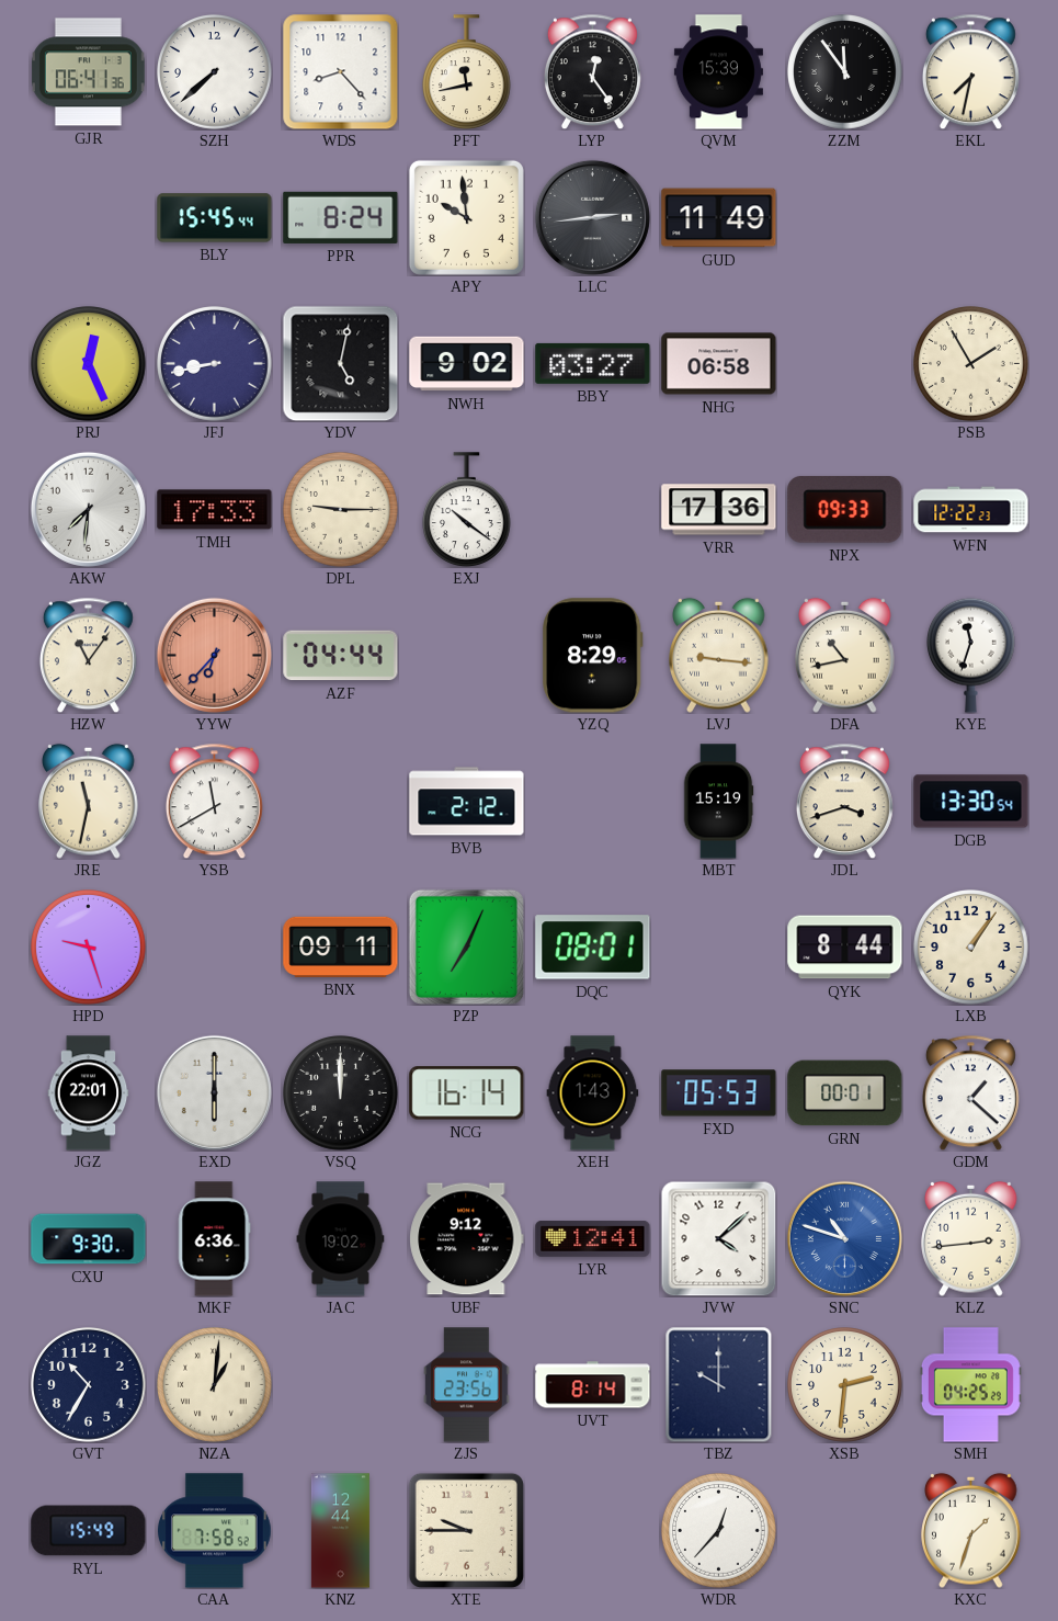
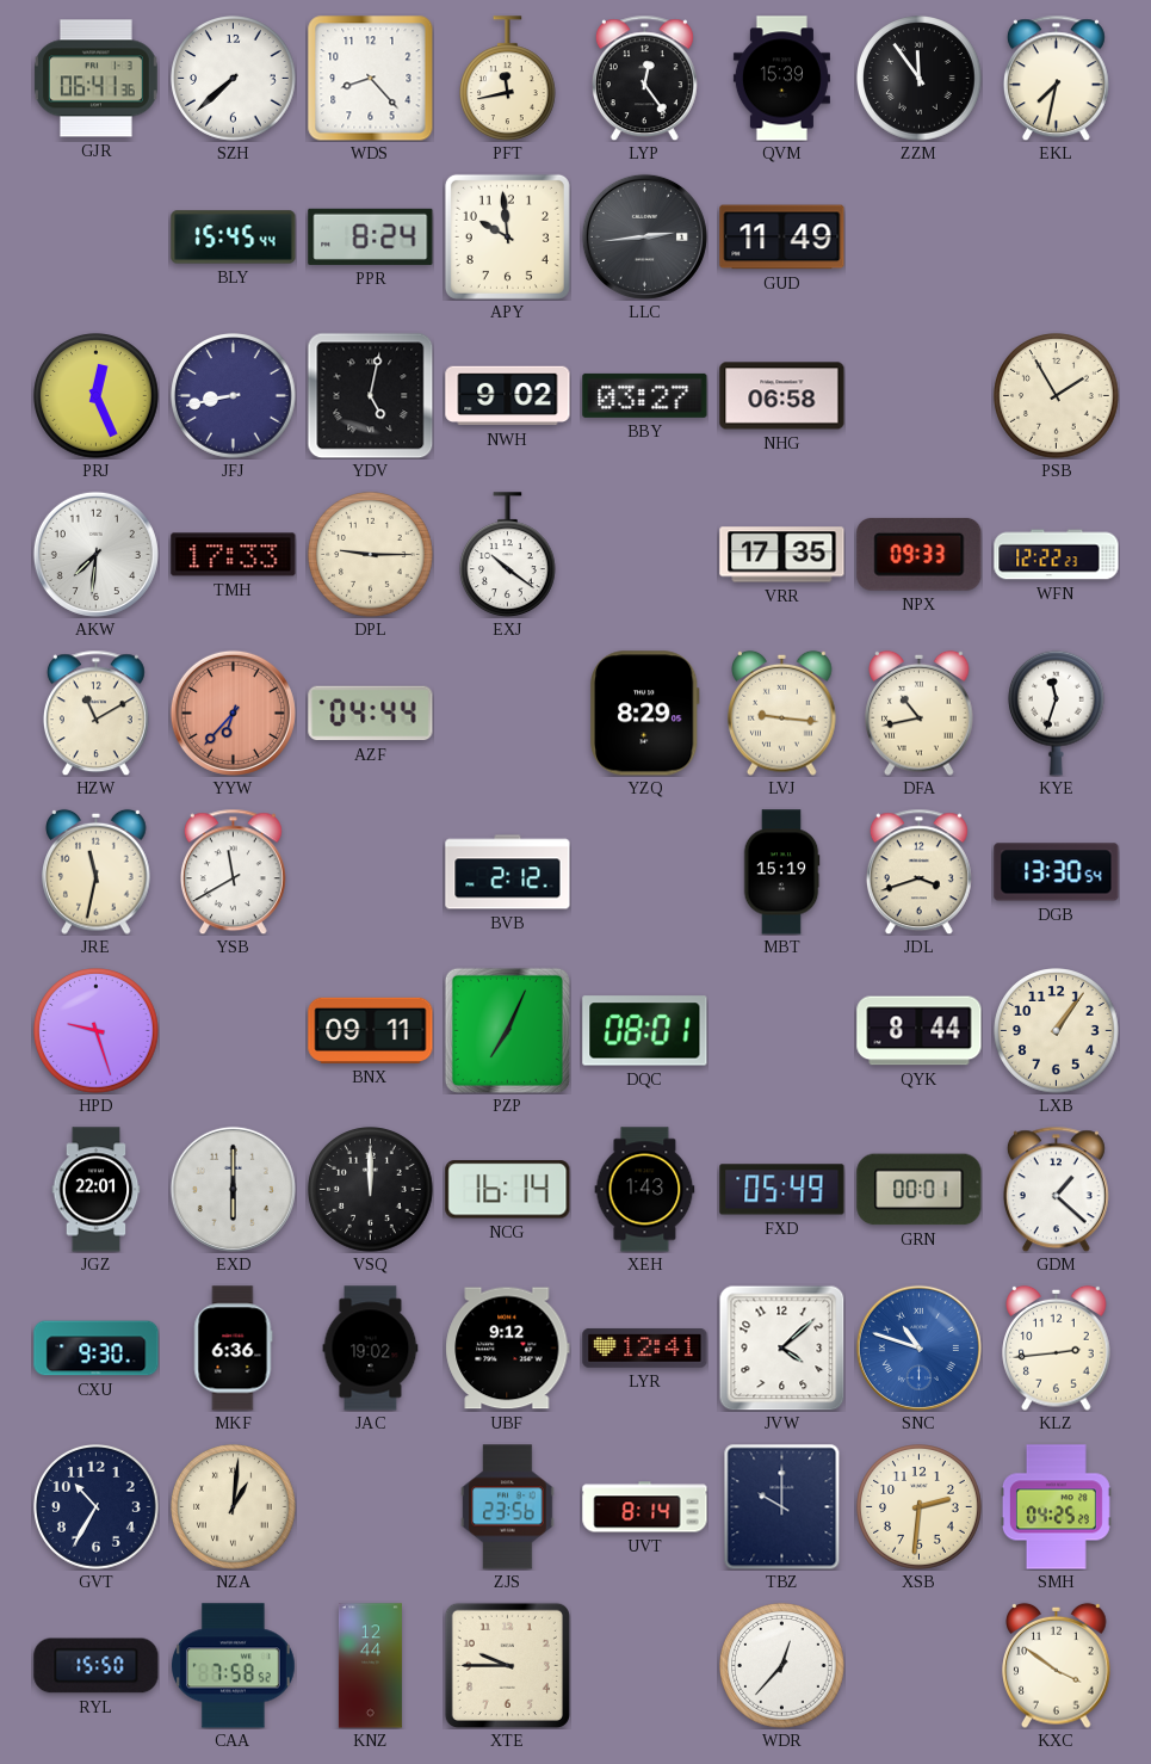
VRR: 17:36 -> 17:35 (782, 555)
HZW: 11:06 -> 11:10 (95, 713)
FXD: 05:53 -> 05:49 (782, 1190)
RYL: 15:49 -> 15:50 (97, 1666)
KXC: 1:33 -> 3:51 (1057, 1665)
